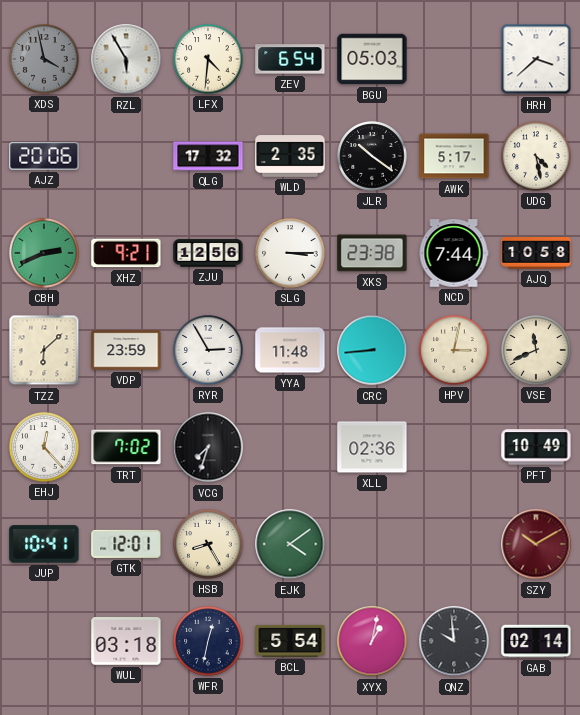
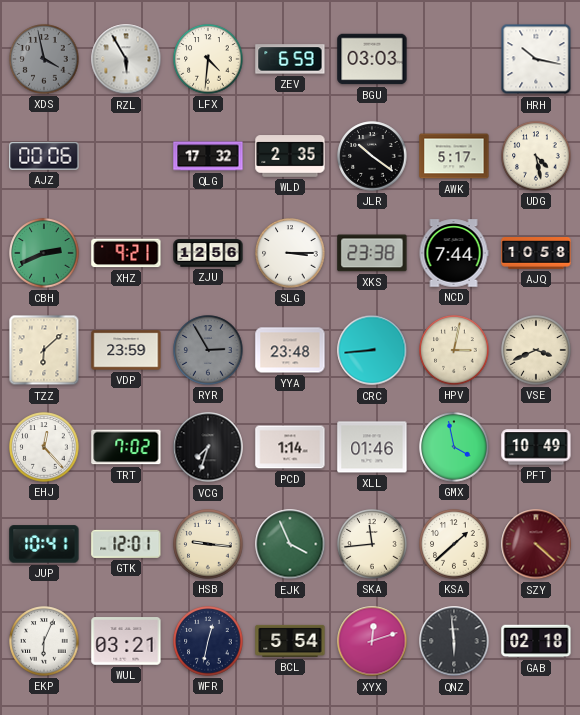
ZEV: 6:54 -> 6:59 (290, 59)
BGU: 05:03 -> 03:03 (372, 59)
HRH: 3:38 -> 10:17 (536, 59)
AJZ: 20:06 -> 00:06 (44, 156)
RYR dial: white -> grey (208, 350)
YYA: 11:48 -> 23:48 (290, 350)
VSE: 11:41 -> 3:41 (536, 350)
PCD: none -> 1:14 (290, 447)
XLL: 02:36 -> 01:46 (372, 447)
GMX: none -> 3:58 (454, 447)
HSB: 8:25 -> 9:16 (208, 544)
EJK: 4:09 -> 3:56 (290, 544)
SKA: none -> 11:44 (372, 544)
KSA: none -> 1:38 (454, 544)
SZY: 10:10 -> 4:22 (536, 544)
EKP: none -> 6:04 (44, 641)
WUL: 03:18 -> 03:21 (126, 641)
XYX: 1:02 -> 12:12 (372, 641)
QNZ: 9:59 -> 5:59 (454, 641)
GAB: 02:14 -> 02:18 (536, 641)
